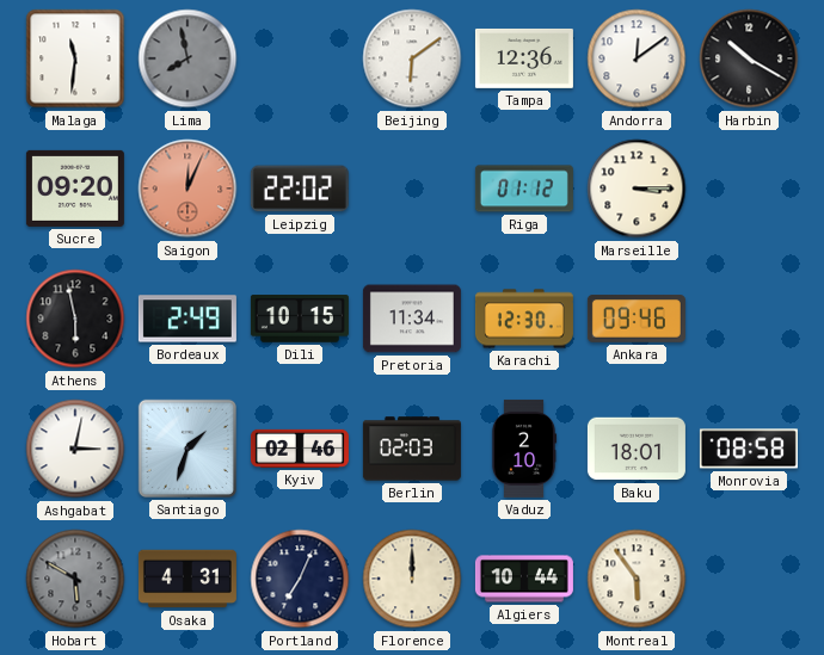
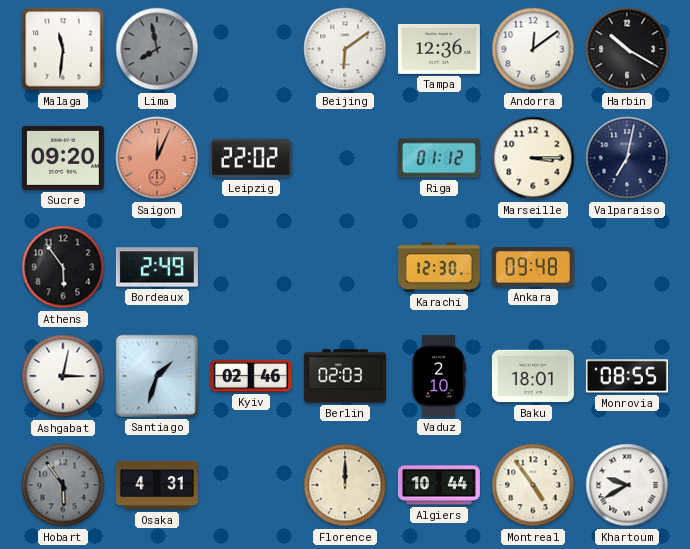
Valparaiso: none -> 7:02 (627, 158)
Athens: 5:58 -> 5:54 (63, 267)
Dili: 10:15 -> none (300, 319)
Pretoria: 11:34 -> none (412, 319)
Ankara: 09:46 -> 09:48 (533, 267)
Monrovia: 08:58 -> 08:55 (627, 376)
Hobart: 5:50 -> 5:54 (63, 485)
Portland: 7:04 -> none (300, 579)
Montreal: 5:54 -> 4:54 (533, 485)
Khartoum: none -> 9:40 (627, 485)
